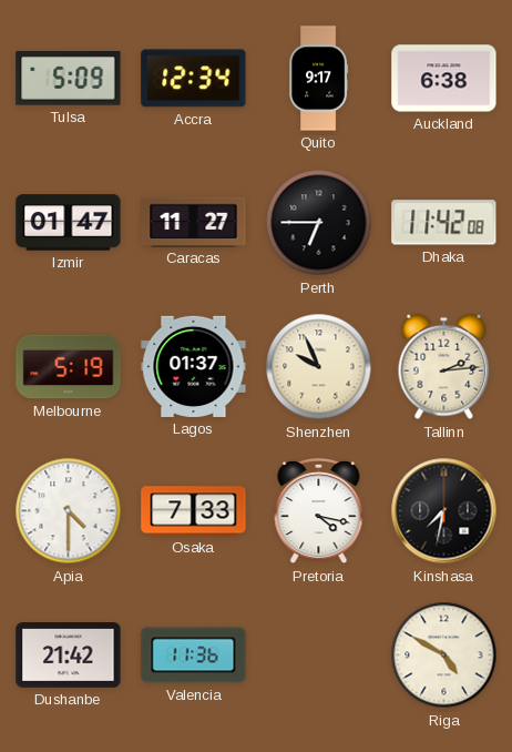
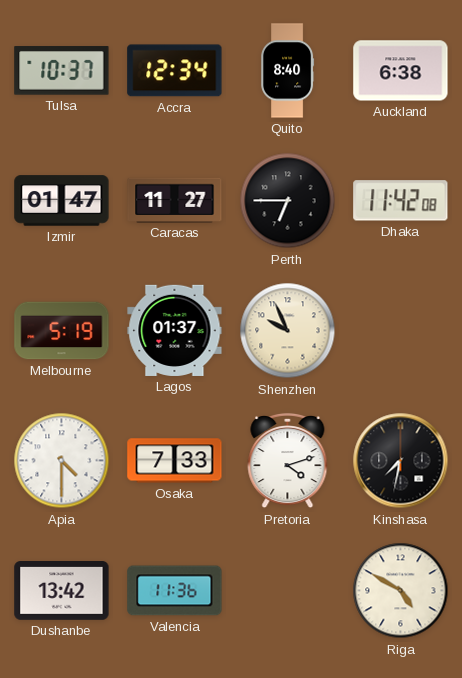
Tulsa: 5:09 -> 10:37 (62, 71)
Quito: 9:17 -> 8:40 (288, 71)
Tallinn: 2:14 -> none (444, 367)
Pretoria: 4:17 -> 4:12 (288, 461)
Dushanbe: 21:42 -> 13:42 (62, 591)
